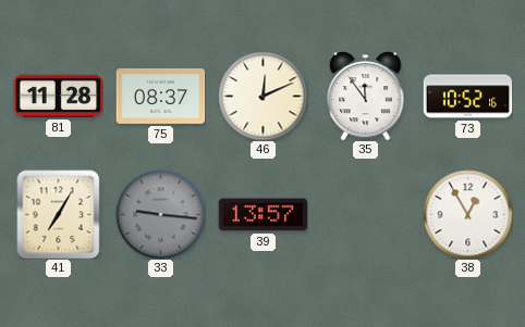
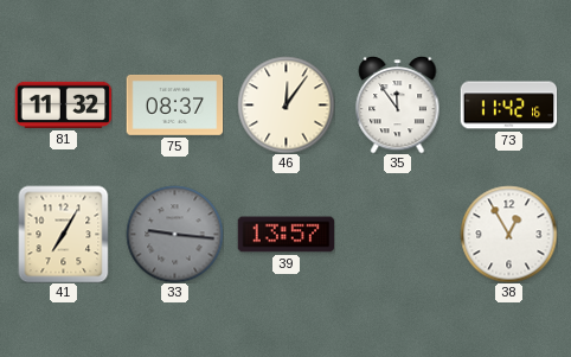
81: 11:28 -> 11:32 (63, 104)
46: 12:11 -> 12:06 (285, 104)
73: 10:52 -> 11:42 (508, 106)
